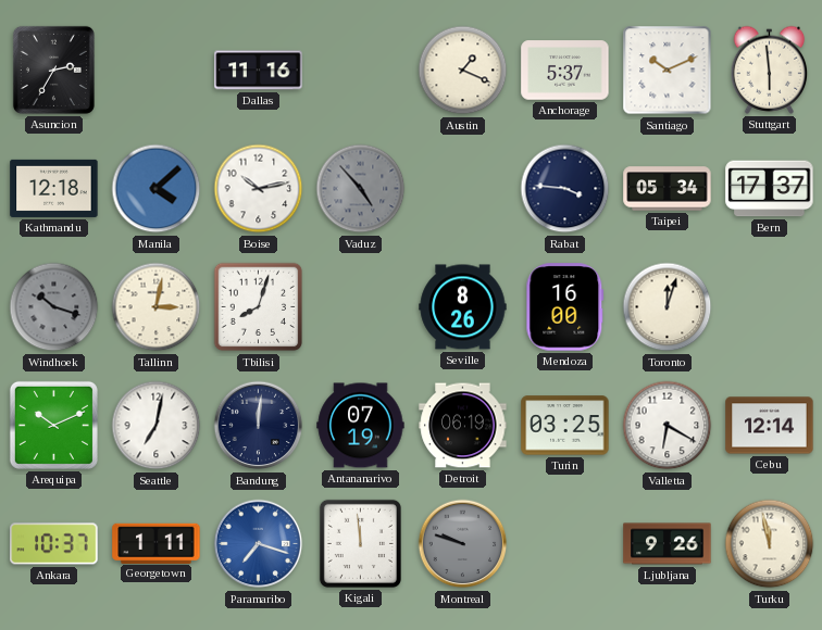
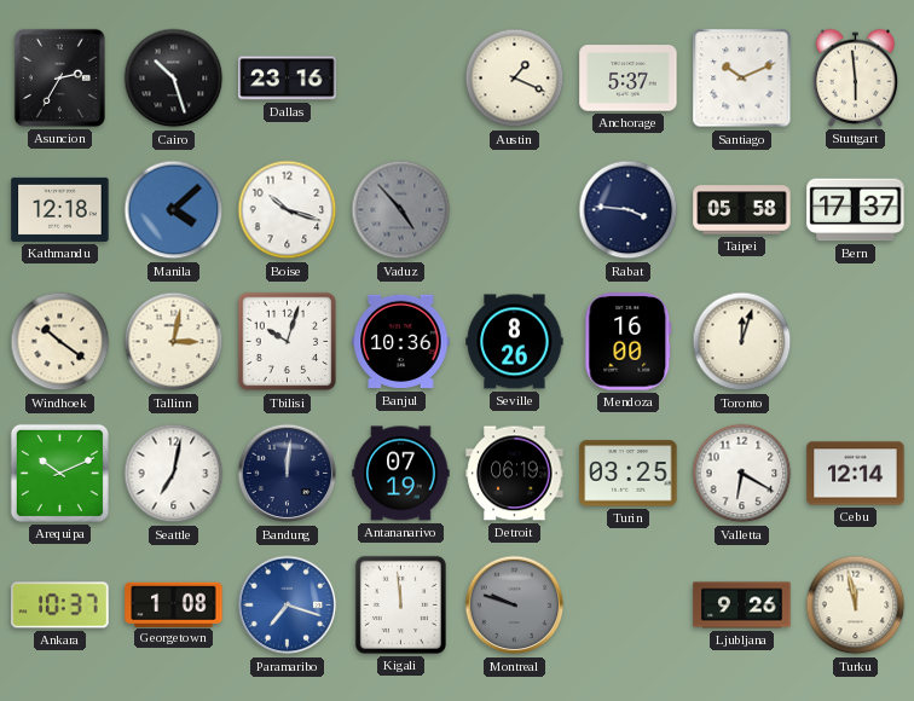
Cairo: none -> 10:27 (174, 79)
Dallas: 11:16 -> 23:16 (288, 79)
Boise: 10:13 -> 10:18 (288, 210)
Taipei: 05:34 -> 05:58 (742, 210)
Windhoek: 10:18 -> 10:21 (60, 342)
Windhoek dial: grey -> cream (60, 342)
Tbilisi: 8:03 -> 10:03 (288, 342)
Banjul: none -> 10:36 (401, 342)
Georgetown: 1:11 -> 1:08 (174, 604)
